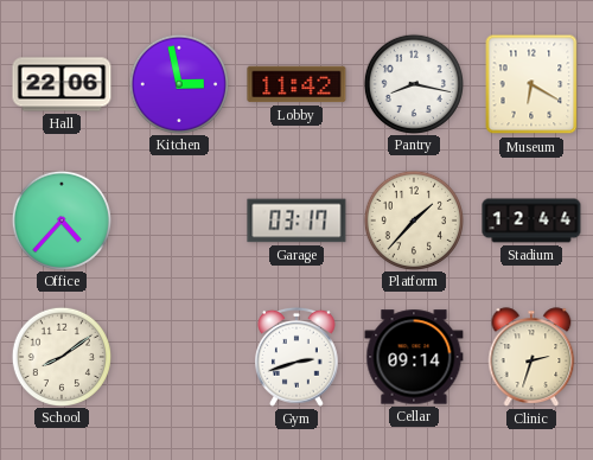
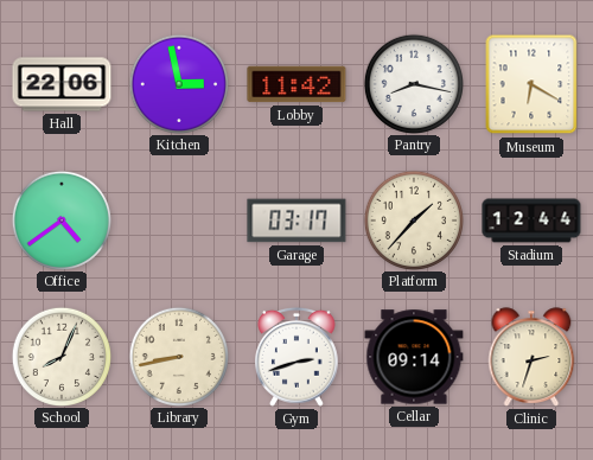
Office: 4:37 -> 4:39 (60, 219)
School: 8:09 -> 8:04 (60, 356)
Library: none -> 8:43 (178, 356)
